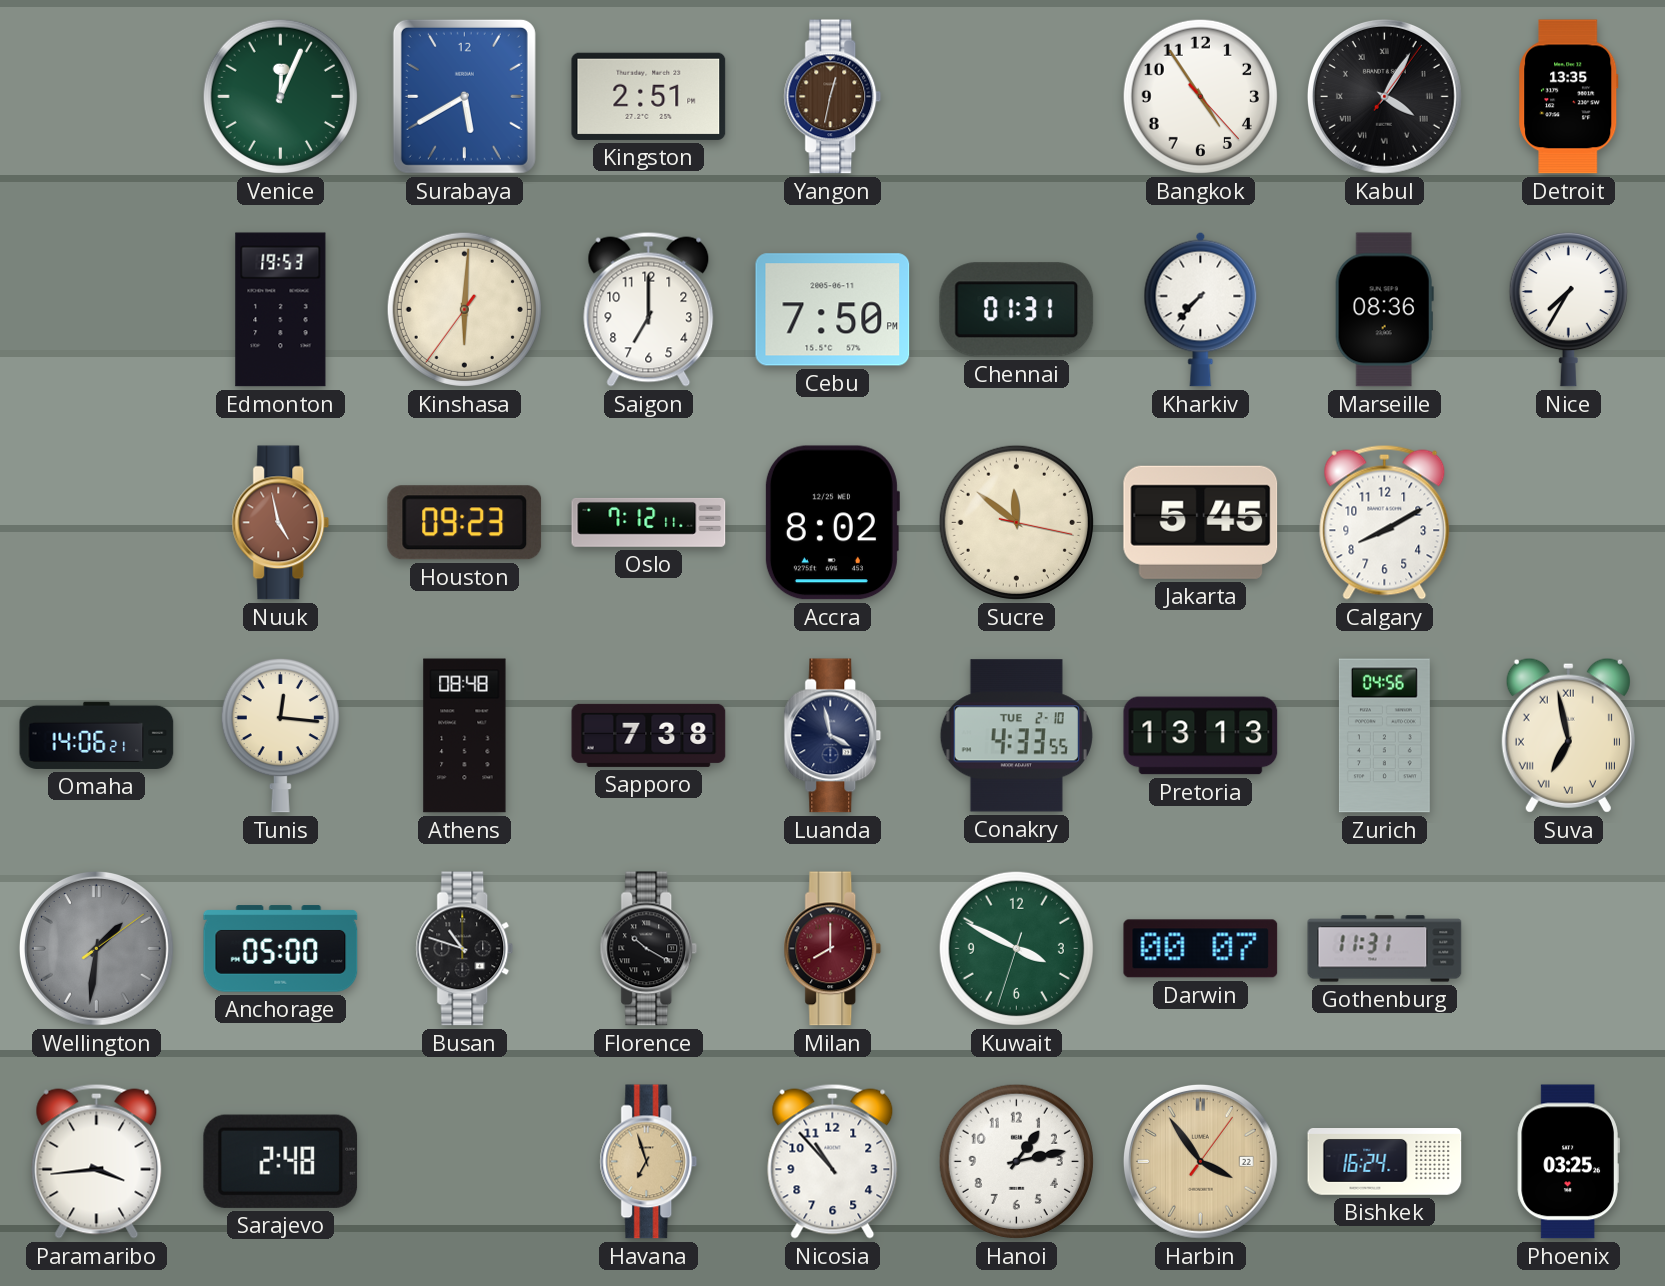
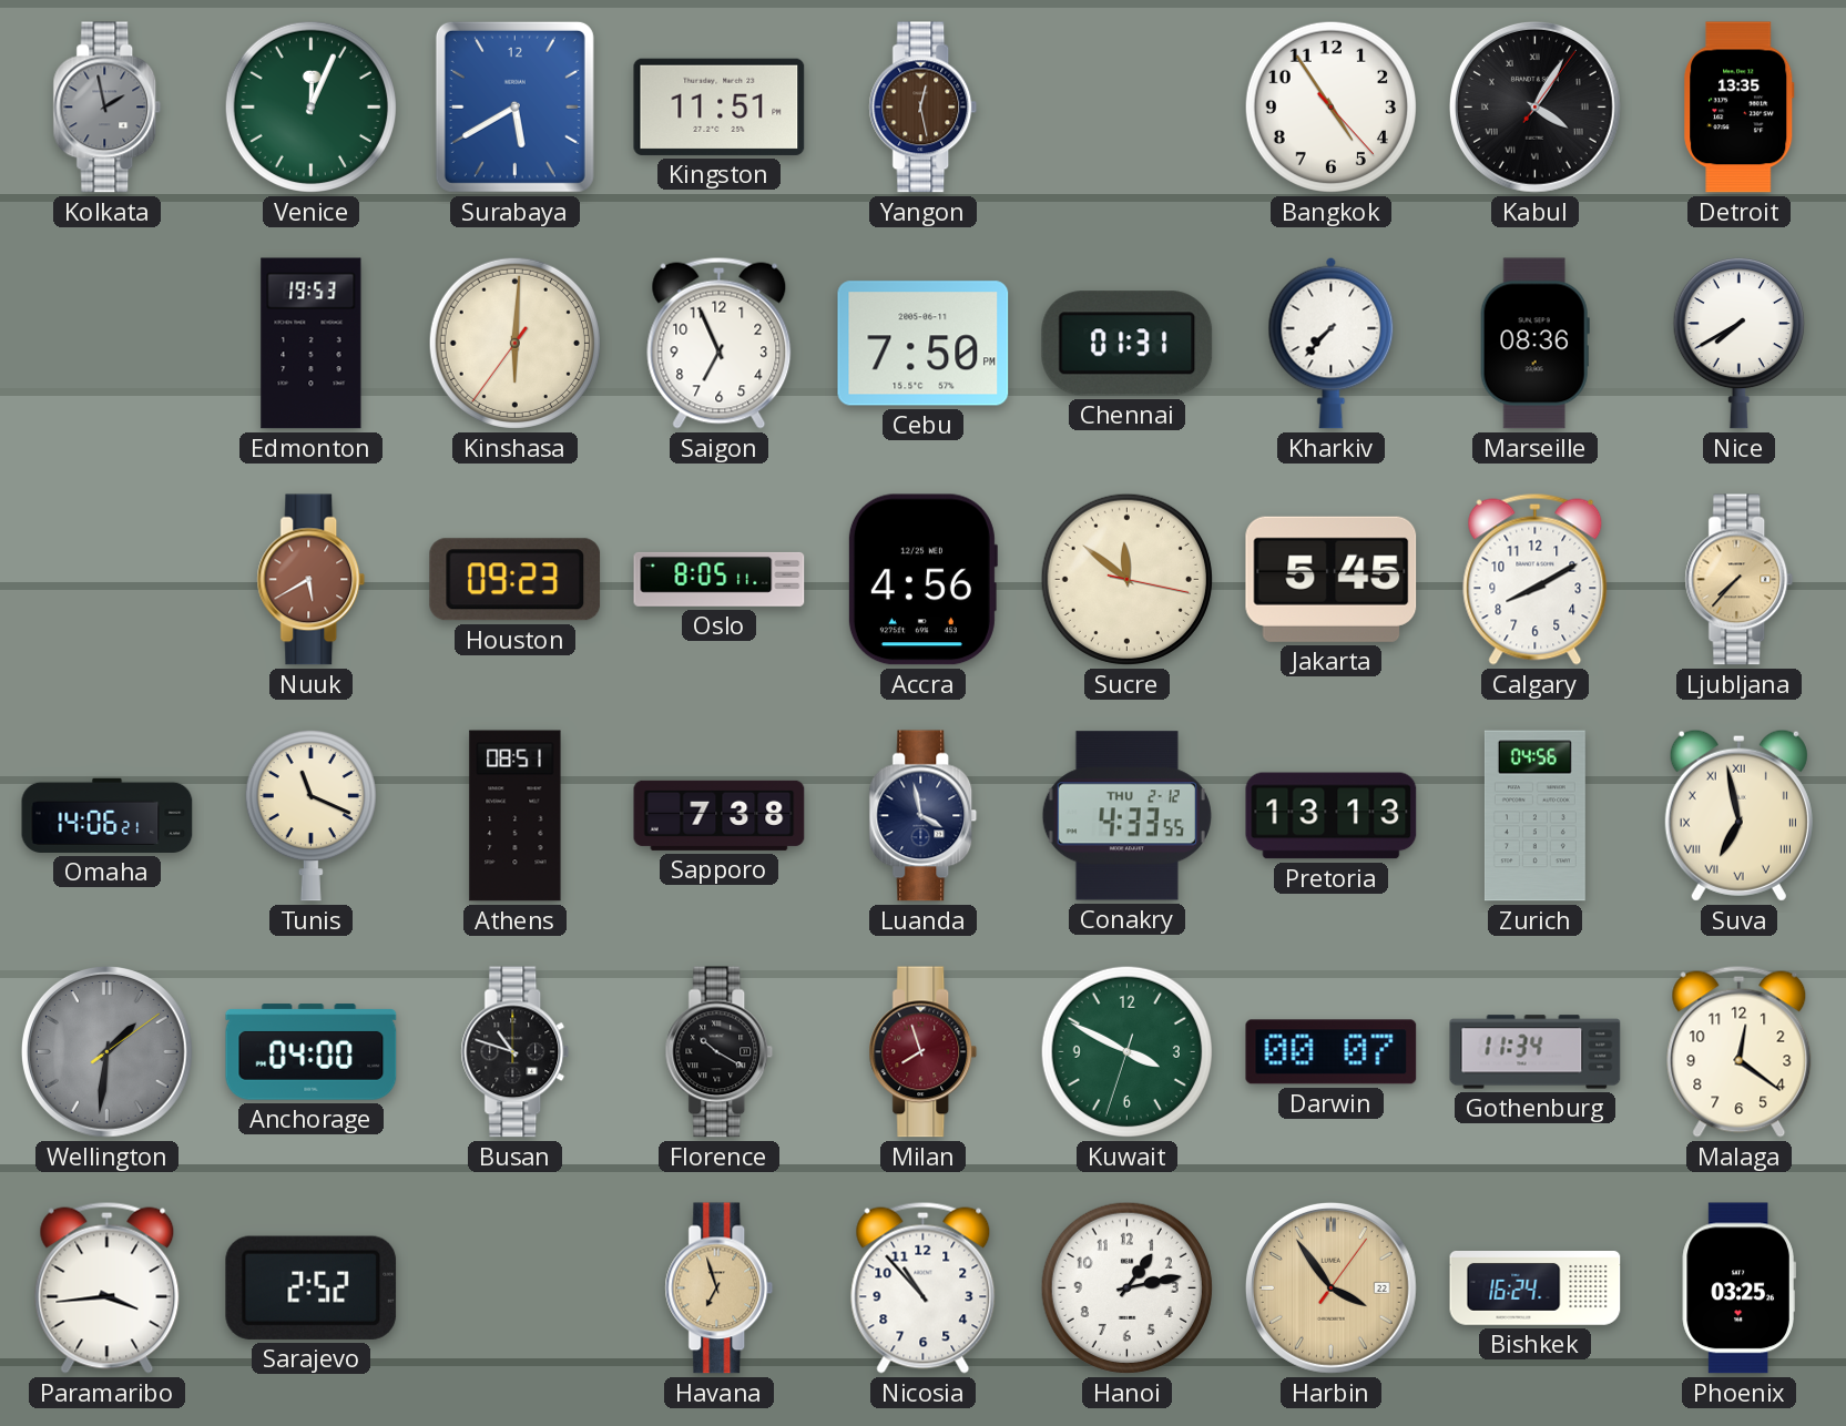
Kolkata: none -> 1:58 (108, 108)
Kingston: 2:51 -> 11:51 (720, 106)
Yangon: 12:32 -> 12:28 (924, 108)
Saigon: 7:00 -> 6:56 (720, 343)
Nice: 7:35 -> 7:40 (1738, 343)
Nuuk: 4:58 -> 5:40 (312, 580)
Oslo: 7:12 -> 8:05 (720, 579)
Accra: 8:02 -> 4:56 (922, 580)
Ljubljana: none -> 7:37 (1740, 580)
Tunis: 12:16 -> 11:19 (310, 815)
Athens: 08:48 -> 08:51 (516, 816)
Conakry date: TUE 2-10 -> THU 2-12 (1126, 816)
Anchorage: 05:00 -> 04:00 (312, 1052)
Milan: 8:00 -> 7:57 (924, 1052)
Gothenburg: 11:31 -> 11:34 (1536, 1052)
Malaga: none -> 12:21 (1740, 1051)
Sarajevo: 2:48 -> 2:52 (312, 1287)
